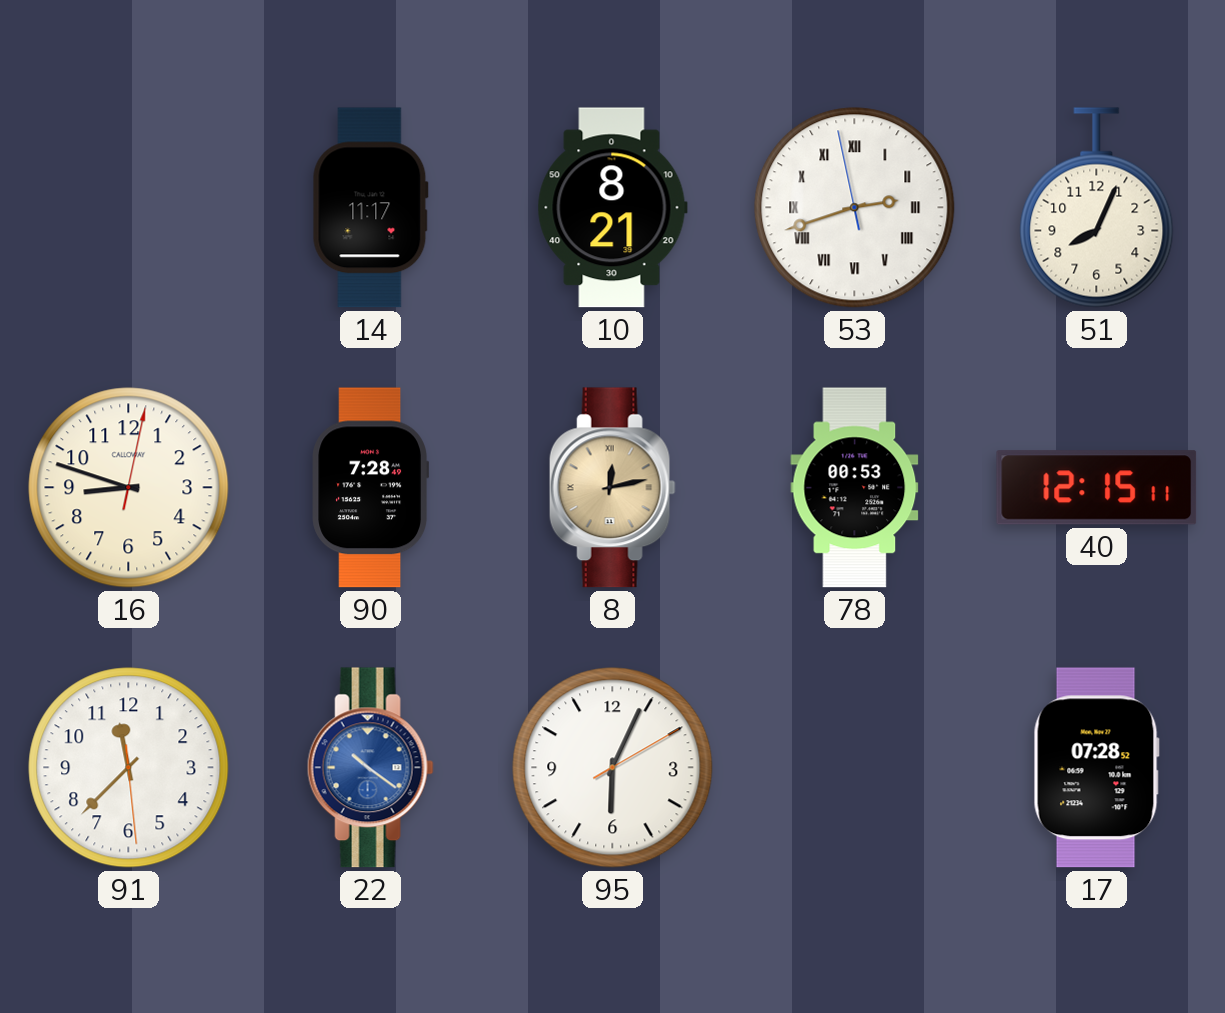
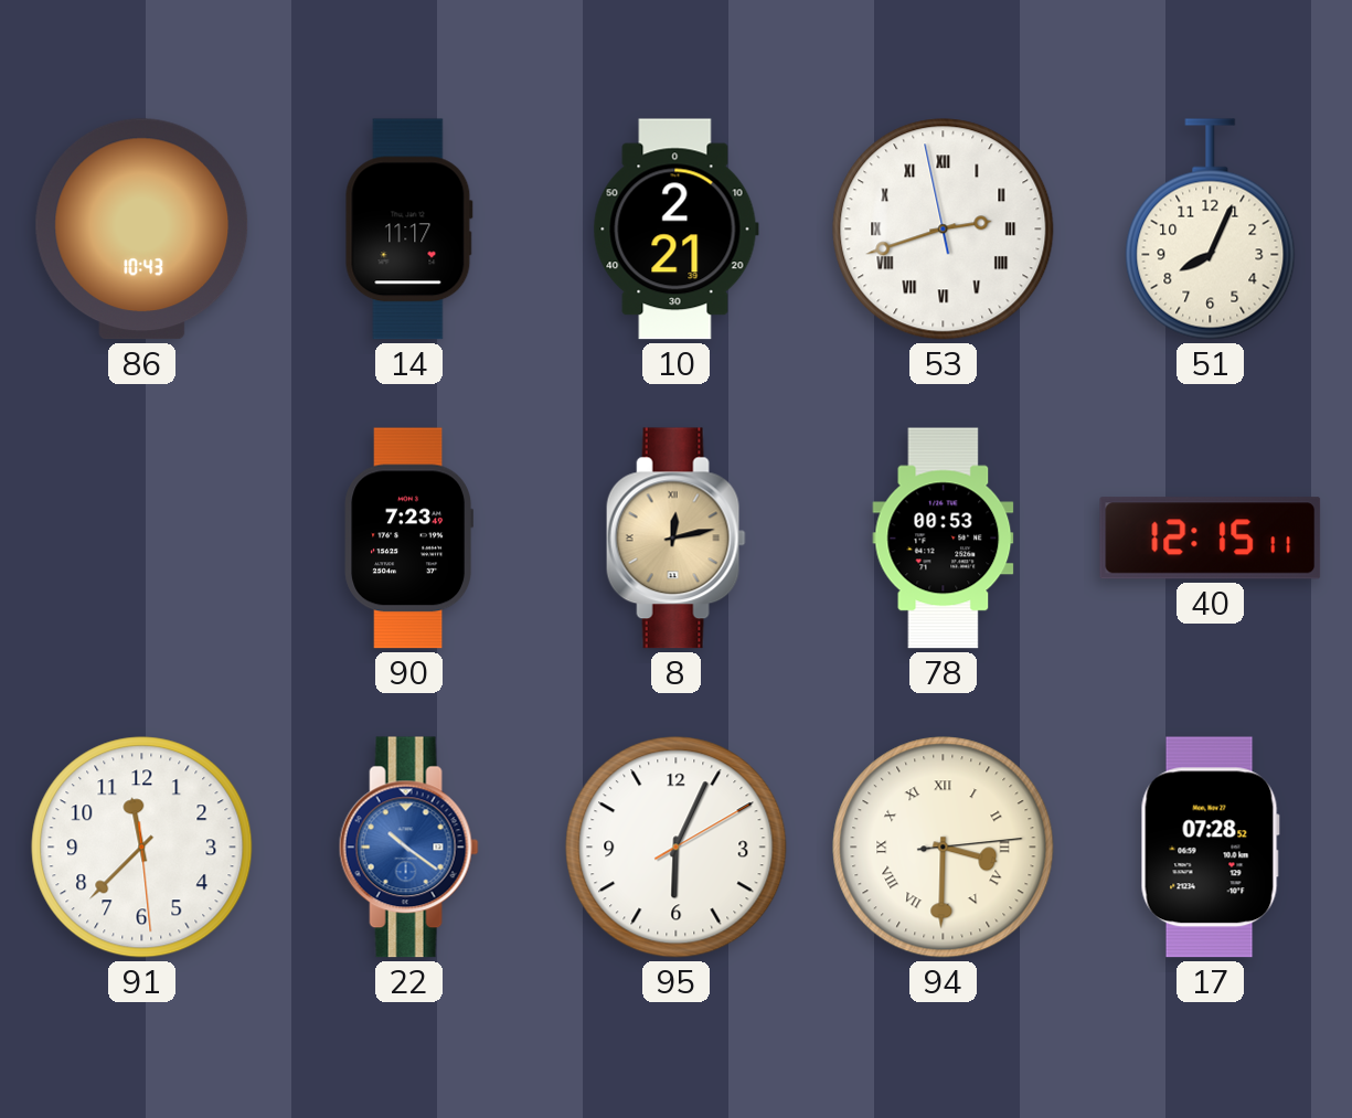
86: none -> 10:43 (142, 230)
10: 8:21 -> 2:21 (675, 230)
16: 8:48 -> none (129, 488)
90: 7:28 -> 7:23 (408, 539)
94: none -> 3:30 (944, 848)
